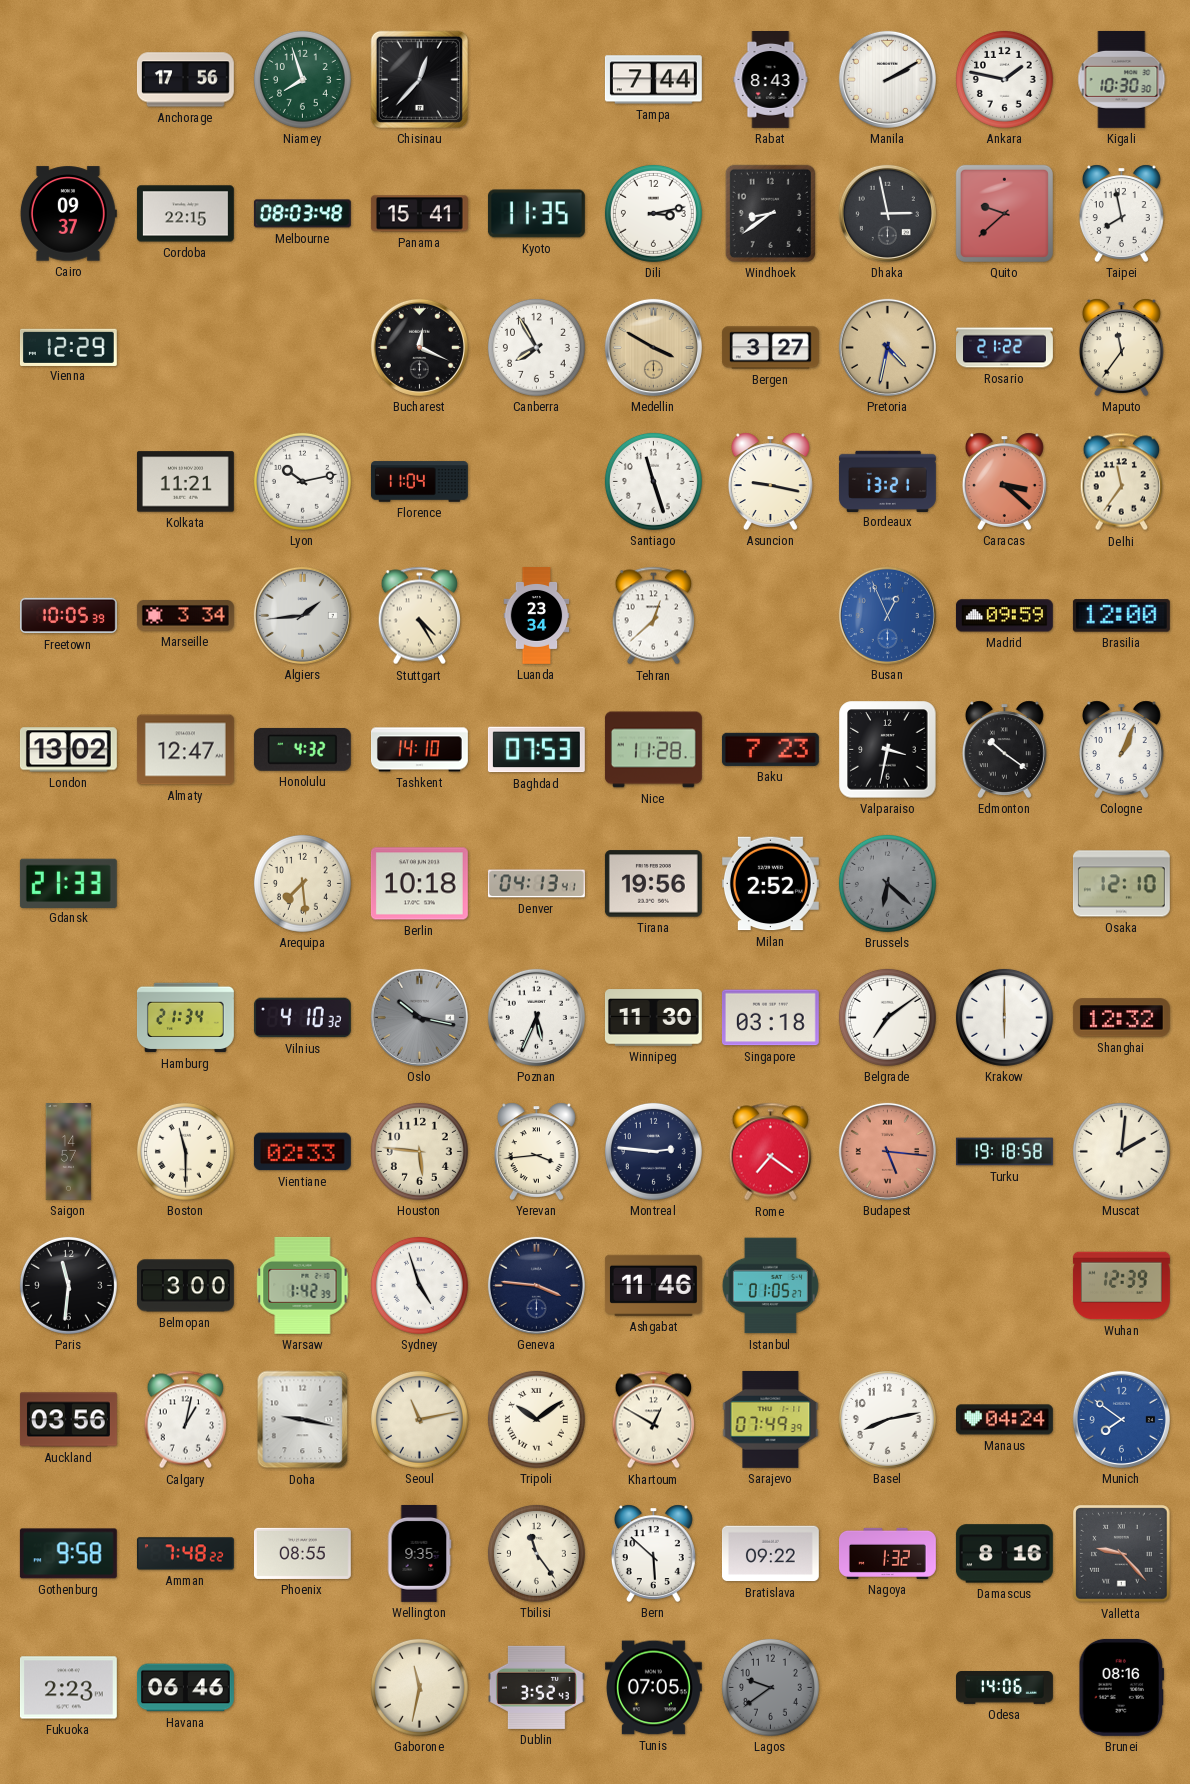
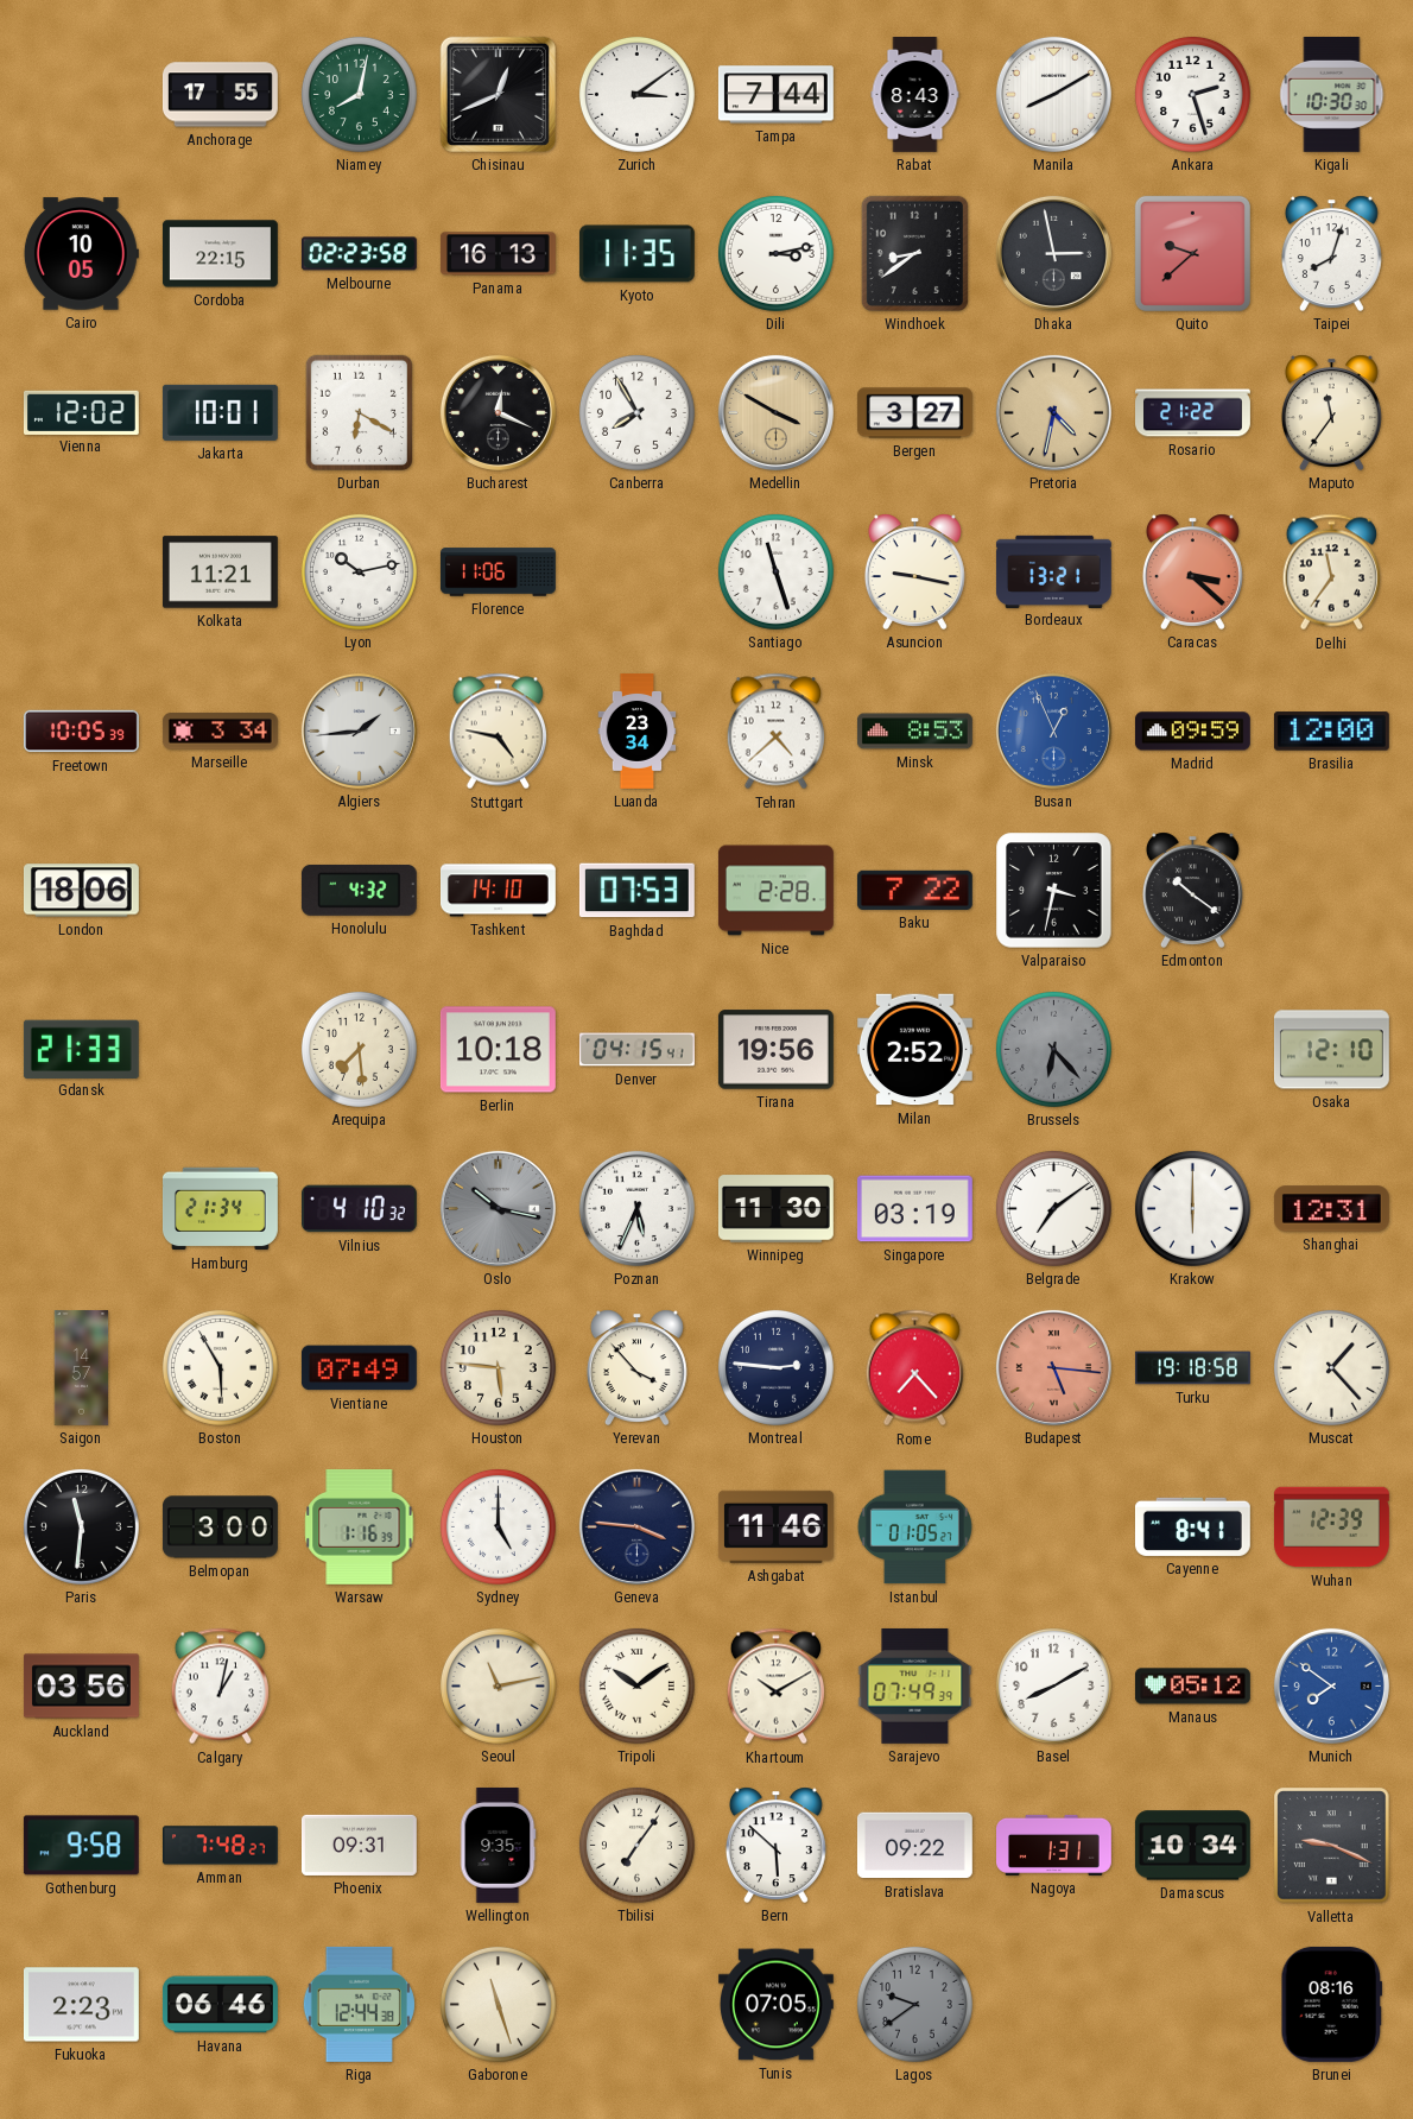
Anchorage: 17:56 -> 17:55 (220, 95)
Niamey: 7:57 -> 8:02 (359, 94)
Chisinau: 12:37 -> 12:41 (498, 94)
Zurich: none -> 3:09 (636, 94)
Manila: 2:10 -> 8:10 (1053, 94)
Ankara: 1:47 -> 2:27 (1192, 94)
Cairo: 09:37 -> 10:05 (81, 254)
Melbourne: 08:03 -> 02:23 (359, 254)
Panama: 15:41 -> 16:13 (498, 254)
Taipei: 7:58 -> 8:03 (1331, 253)
Vienna: 12:29 -> 12:02 (81, 412)
Jakarta: none -> 10:01 (220, 412)
Durban: none -> 6:20 (359, 412)
Florence: 11:04 -> 11:06 (498, 573)
Stuttgart: 4:25 -> 4:47 (498, 732)
Tehran: 12:38 -> 4:38 (775, 732)
Minsk: none -> 8:53 (914, 732)
London: 13:02 -> 18:06 (81, 891)
Almaty: 12:47 -> none (185, 750)
Nice: 11:28 -> 2:28 (775, 891)
Baku: 7:23 -> 7:22 (914, 890)
Cologne: 1:04 -> none (1121, 749)
Denver: 04:13 -> 04:15 (636, 1050)
Brussels: 6:22 -> 6:23 (1053, 1049)
Singapore: 03:18 -> 03:19 (914, 1209)
Shanghai: 12:32 -> 12:31 (1331, 1209)
Boston: 11:30 -> 5:55 (220, 1367)
Vientiane: 02:33 -> 07:49 (359, 1368)
Yerevan: 3:44 -> 3:53 (636, 1367)
Rome: 7:21 -> 7:23 (914, 1368)
Muscat: 2:01 -> 1:23 (1331, 1367)
Warsaw: 1:42 -> 1:16 (360, 1526)
Sydney: 4:57 -> 5:00 (498, 1526)
Cayenne: none -> 8:41 (1192, 1526)
Doha: 9:17 -> none (303, 1420)
Khartoum: 12:50 -> 10:10 (775, 1687)
Basel: 8:13 -> 8:10 (1053, 1685)
Manaus: 04:24 -> 05:12 (1192, 1687)
Amman: 7:48:22 -> 7:48:27 (220, 1846)
Phoenix: 08:55 -> 09:31 (359, 1845)
Tbilisi: 11:24 -> 7:06 (636, 1845)
Nagoya: 1:32 -> 1:31 (1054, 1845)
Damascus: 8:16 -> 10:34 (1192, 1846)
Valletta: 9:23 -> 9:19 (1332, 1846)
Riga: none -> 12:44 (359, 2004)
Gaborone: 11:32 -> 11:27 (498, 2004)
Dublin: 3:52 -> none (536, 1687)
Odesa: 14:06 -> none (1005, 1688)
